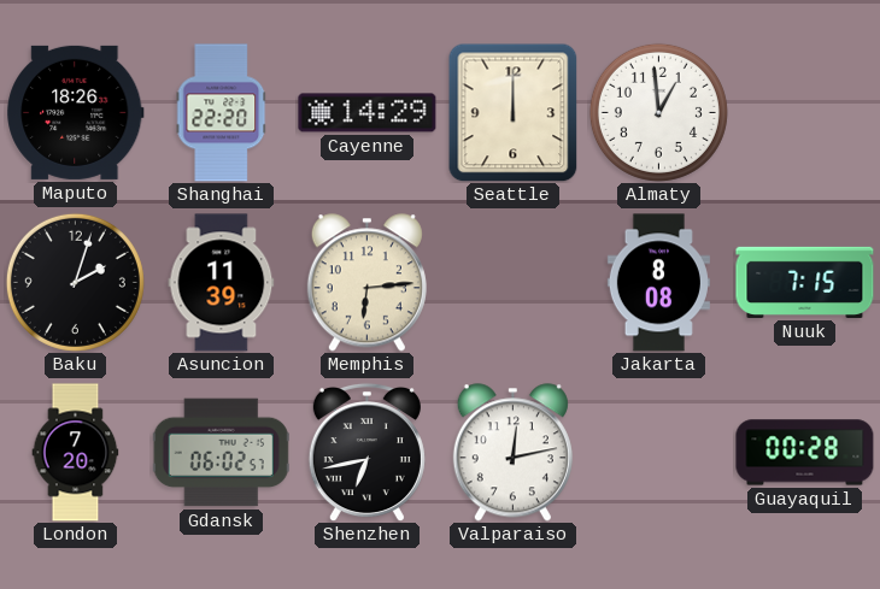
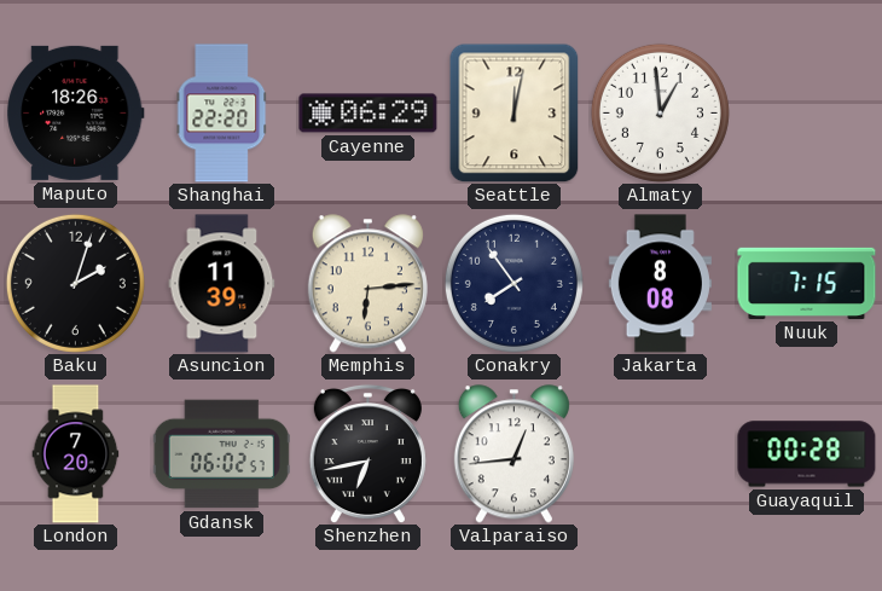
Cayenne: 14:29 -> 06:29 (369, 114)
Seattle: 12:00 -> 12:02 (515, 112)
Conakry: none -> 7:54 (513, 283)
Valparaiso: 12:13 -> 12:44 (513, 454)
